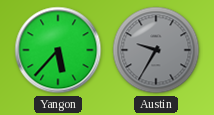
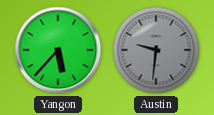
Austin: 9:35 -> 9:31 (156, 50)
